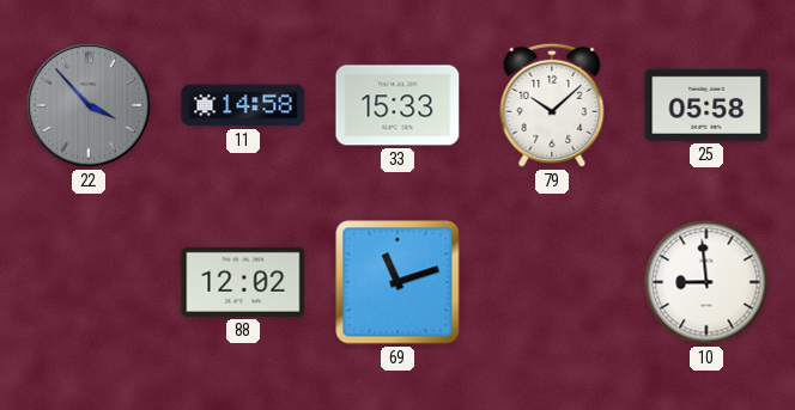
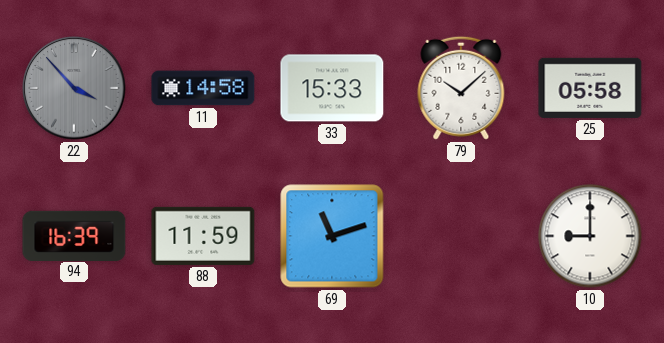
94: none -> 16:39 (74, 235)
88: 12:02 -> 11:59 (203, 236)
10: 8:59 -> 9:00 (590, 236)
